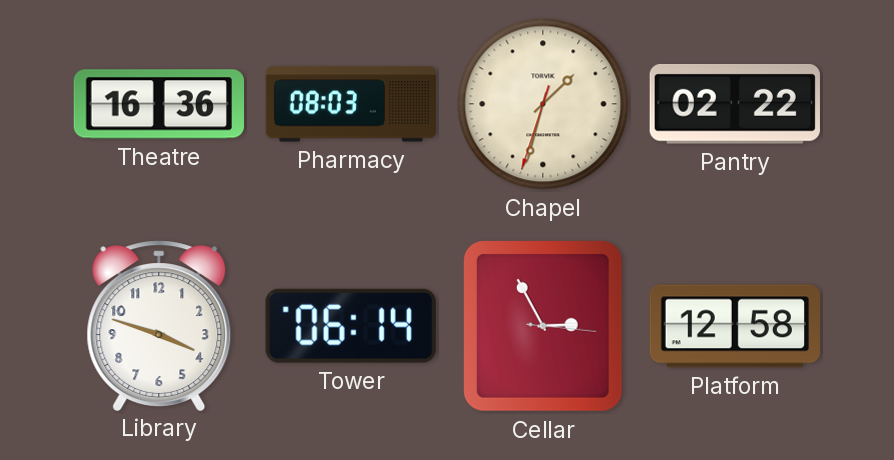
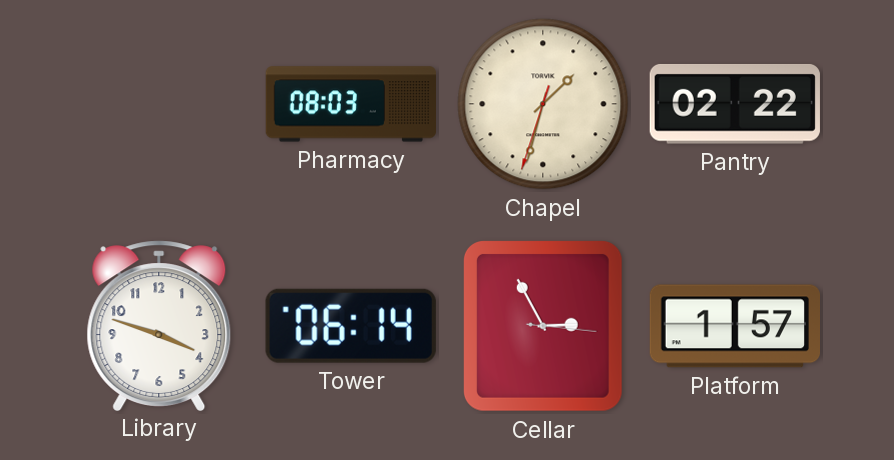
Theatre: 16:36 -> none (158, 104)
Platform: 12:58 -> 1:57 (734, 326)
